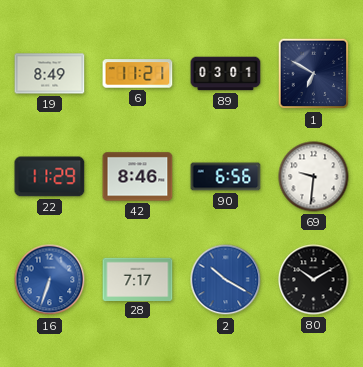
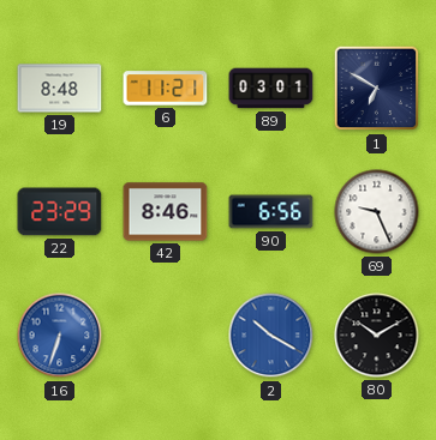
19: 8:49 -> 8:48 (60, 89)
22: 11:29 -> 23:29 (60, 212)
69: 9:31 -> 9:26 (377, 212)
28: 7:17 -> none (138, 279)
